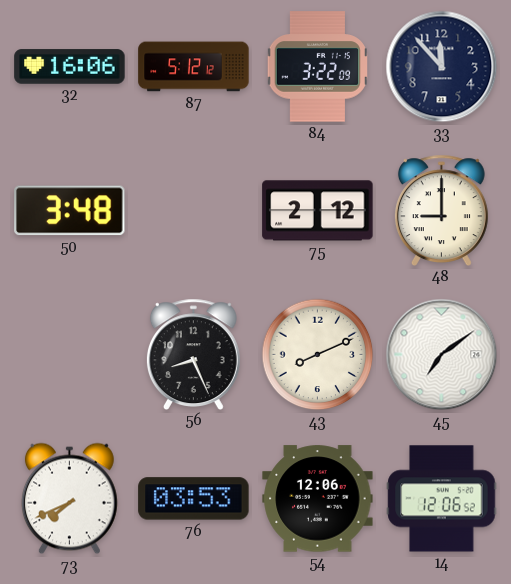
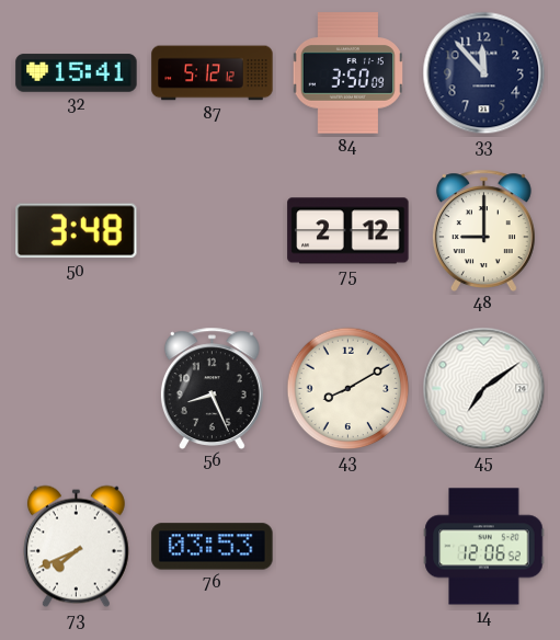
32: 16:06 -> 15:41 (77, 73)
84: 3:22 -> 3:50 (347, 73)
43: 8:11 -> 8:10 (348, 389)
54: 12:06 -> none (318, 499)
